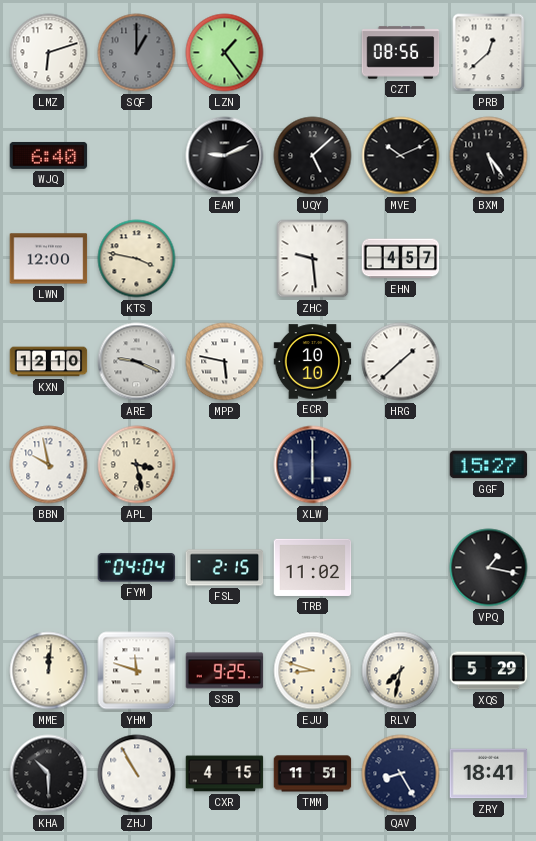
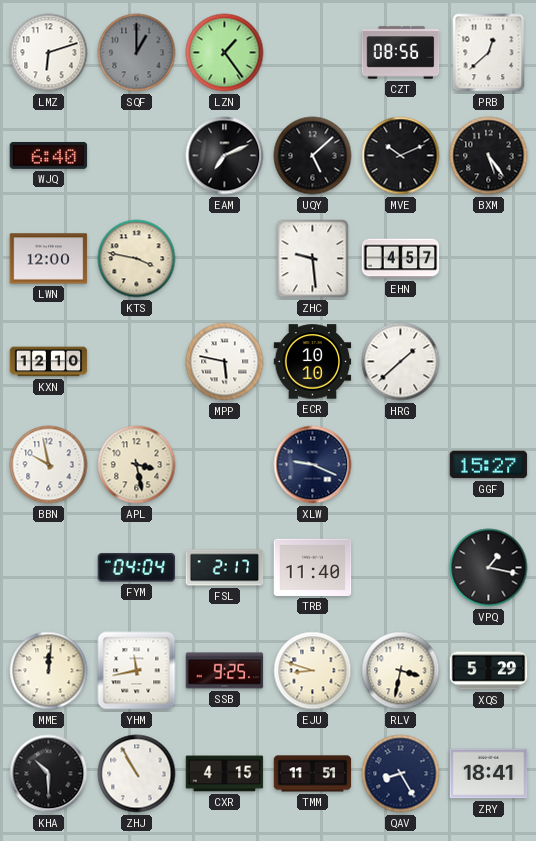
EAM: 9:11 -> 7:11 (225, 156)
ARE: 9:19 -> none (137, 362)
XLW: 6:00 -> 9:19 (313, 465)
FSL: 2:15 -> 2:17 (225, 568)
TRB: 11:02 -> 11:40 (313, 567)
YHM: 11:48 -> 11:43 (137, 671)
RLV: 7:32 -> 3:32 (401, 671)
